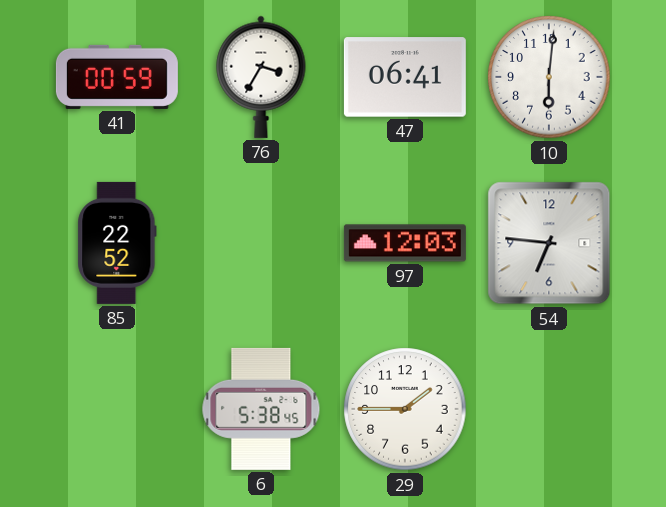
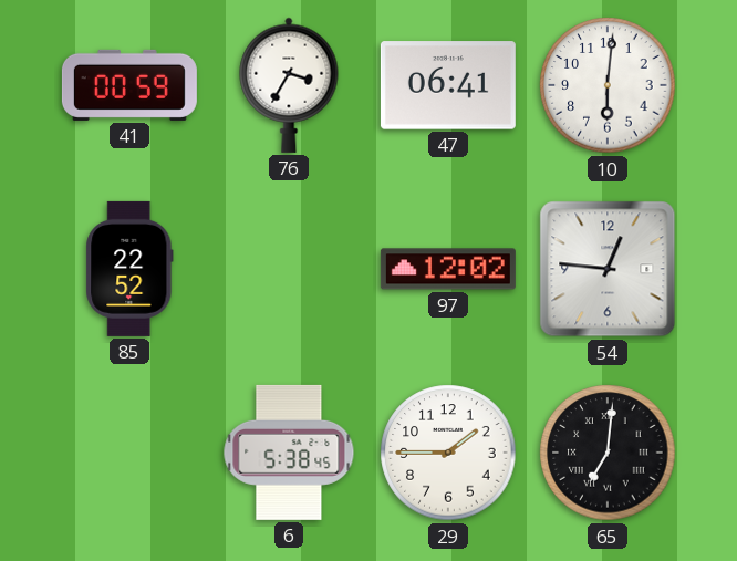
97: 12:03 -> 12:02 (448, 269)
54: 6:46 -> 12:46 (608, 269)
65: none -> 7:01 (608, 453)
